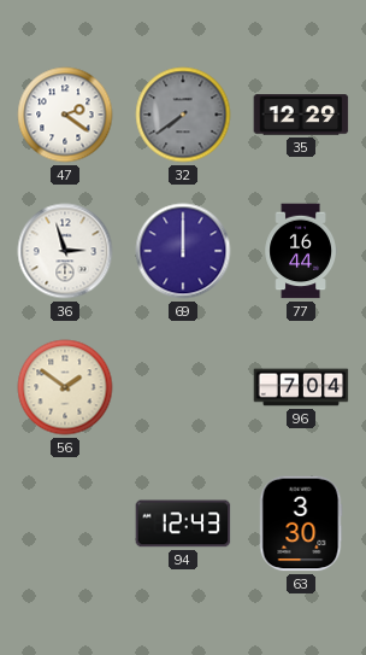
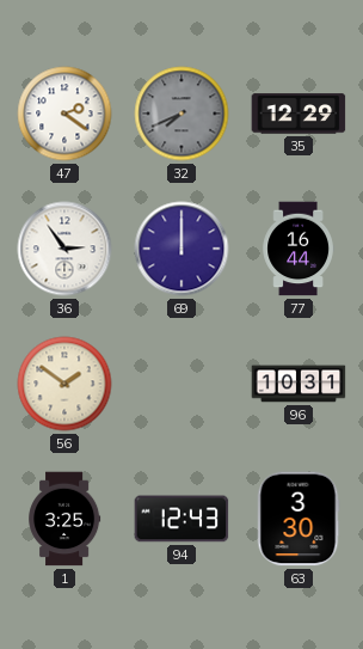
32: 7:39 -> 7:41 (181, 114)
36: 2:57 -> 2:54 (64, 249)
96: 7:04 -> 10:31 (299, 384)
1: none -> 3:25 (64, 519)
